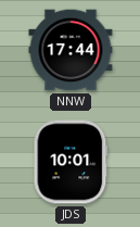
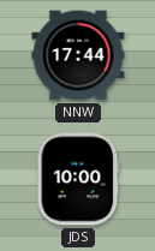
JDS: 10:01 -> 10:00 (78, 179)
